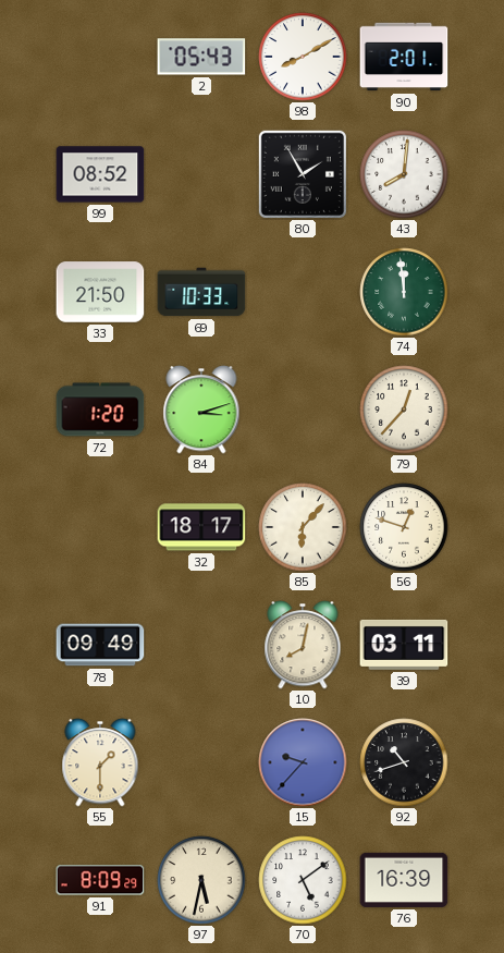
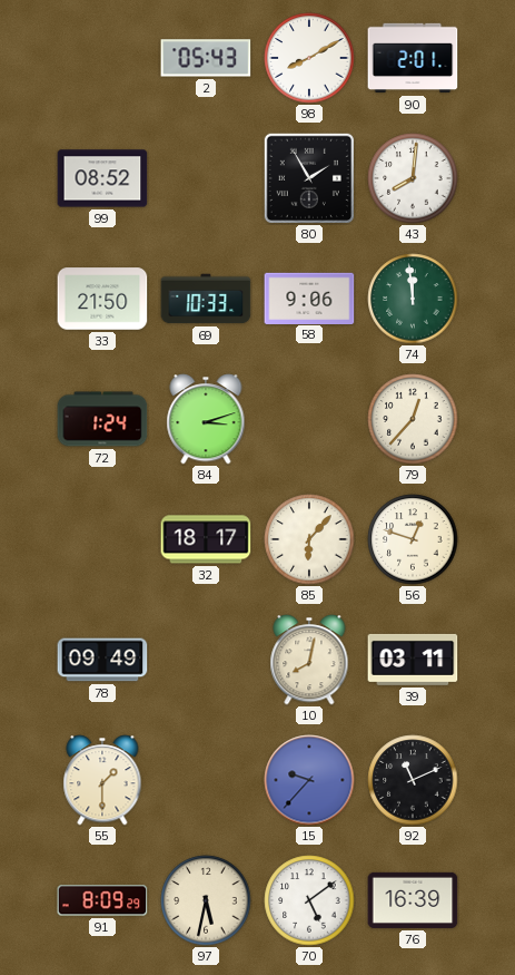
58: none -> 9:06 (309, 298)
72: 1:20 -> 1:24 (102, 419)
92: 10:42 -> 11:11 (413, 780)
